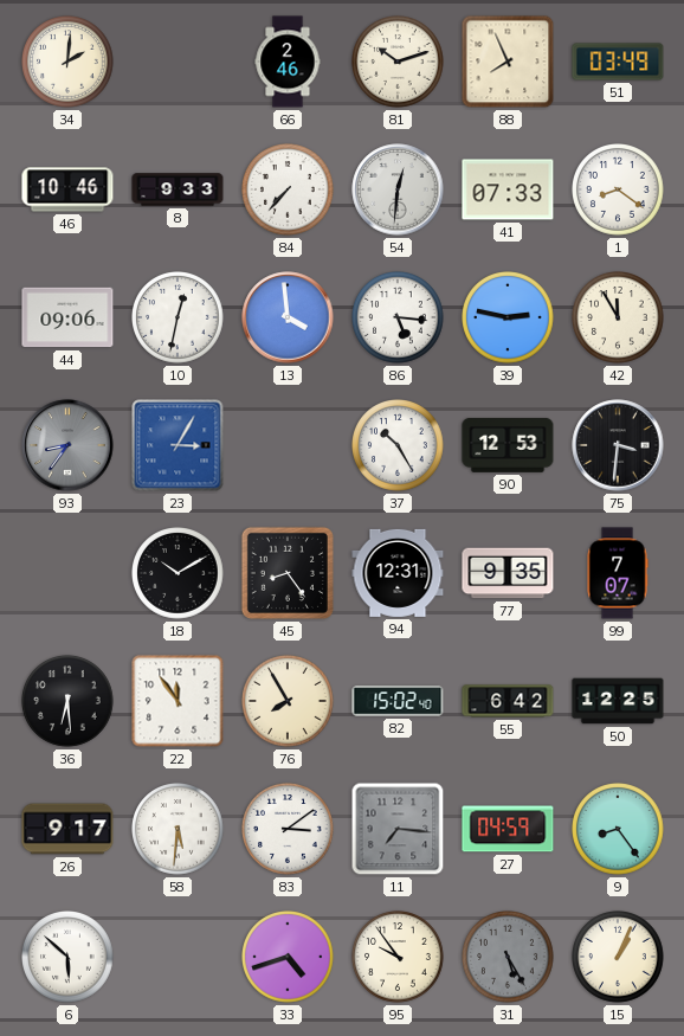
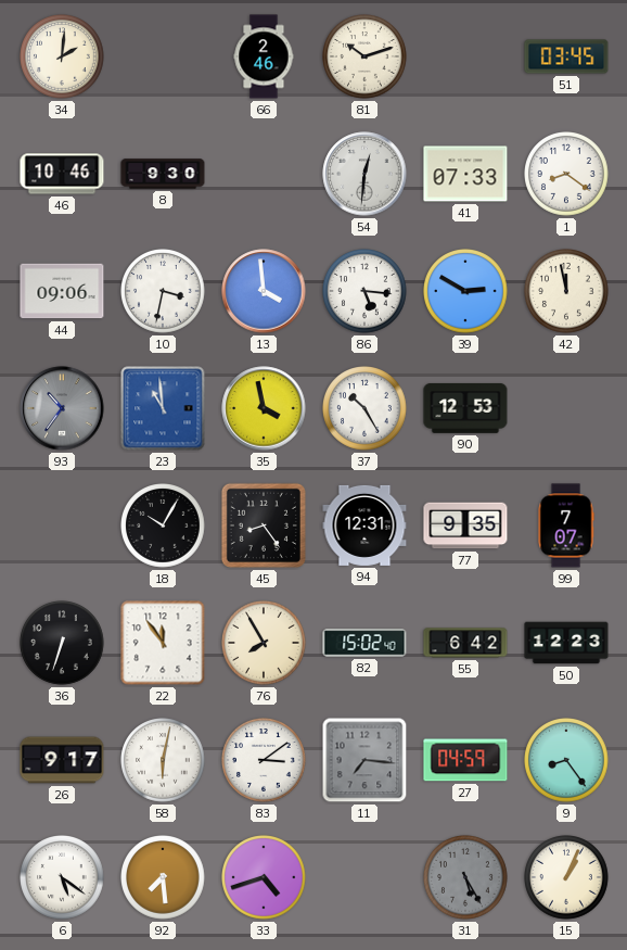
88: 7:56 -> none (508, 62)
51: 03:49 -> 03:45 (566, 56)
8: 9:33 -> 9:30 (163, 174)
84: 7:37 -> none (288, 189)
10: 12:32 -> 3:32 (163, 291)
39: 2:47 -> 2:50 (465, 291)
42: 11:55 -> 11:58 (566, 291)
93: 8:36 -> 10:36 (62, 408)
23: 3:05 -> 10:59 (163, 408)
35: none -> 3:58 (264, 408)
75: 3:31 -> none (618, 445)
18: 10:10 -> 10:05 (163, 525)
36: 6:29 -> 6:33 (62, 643)
50: 12:25 -> 12:23 (566, 643)
58: 5:31 -> 6:02 (163, 760)
6: 5:52 -> 5:21 (62, 877)
92: none -> 7:29 (163, 877)
95: 9:54 -> none (398, 957)
